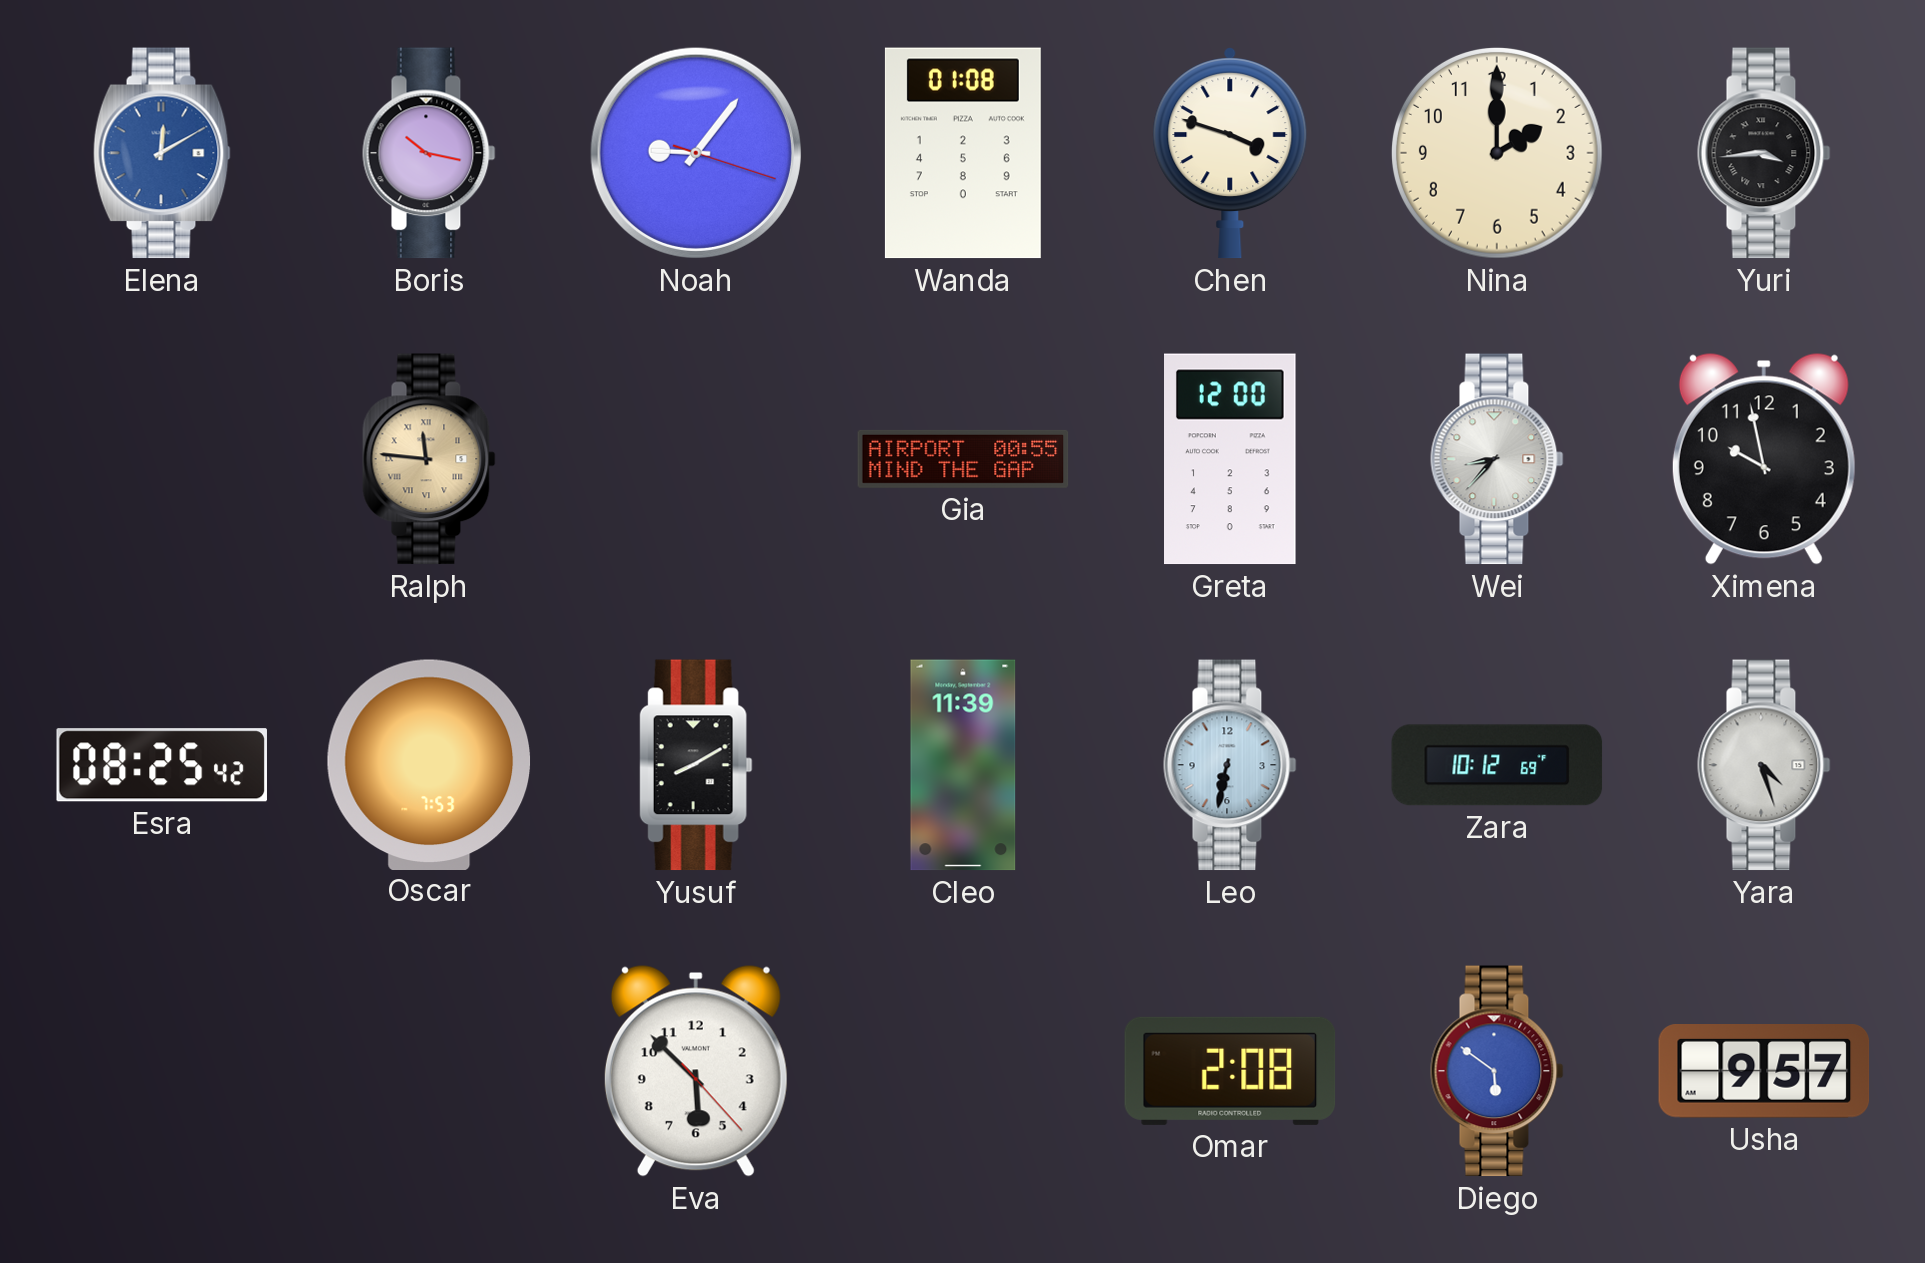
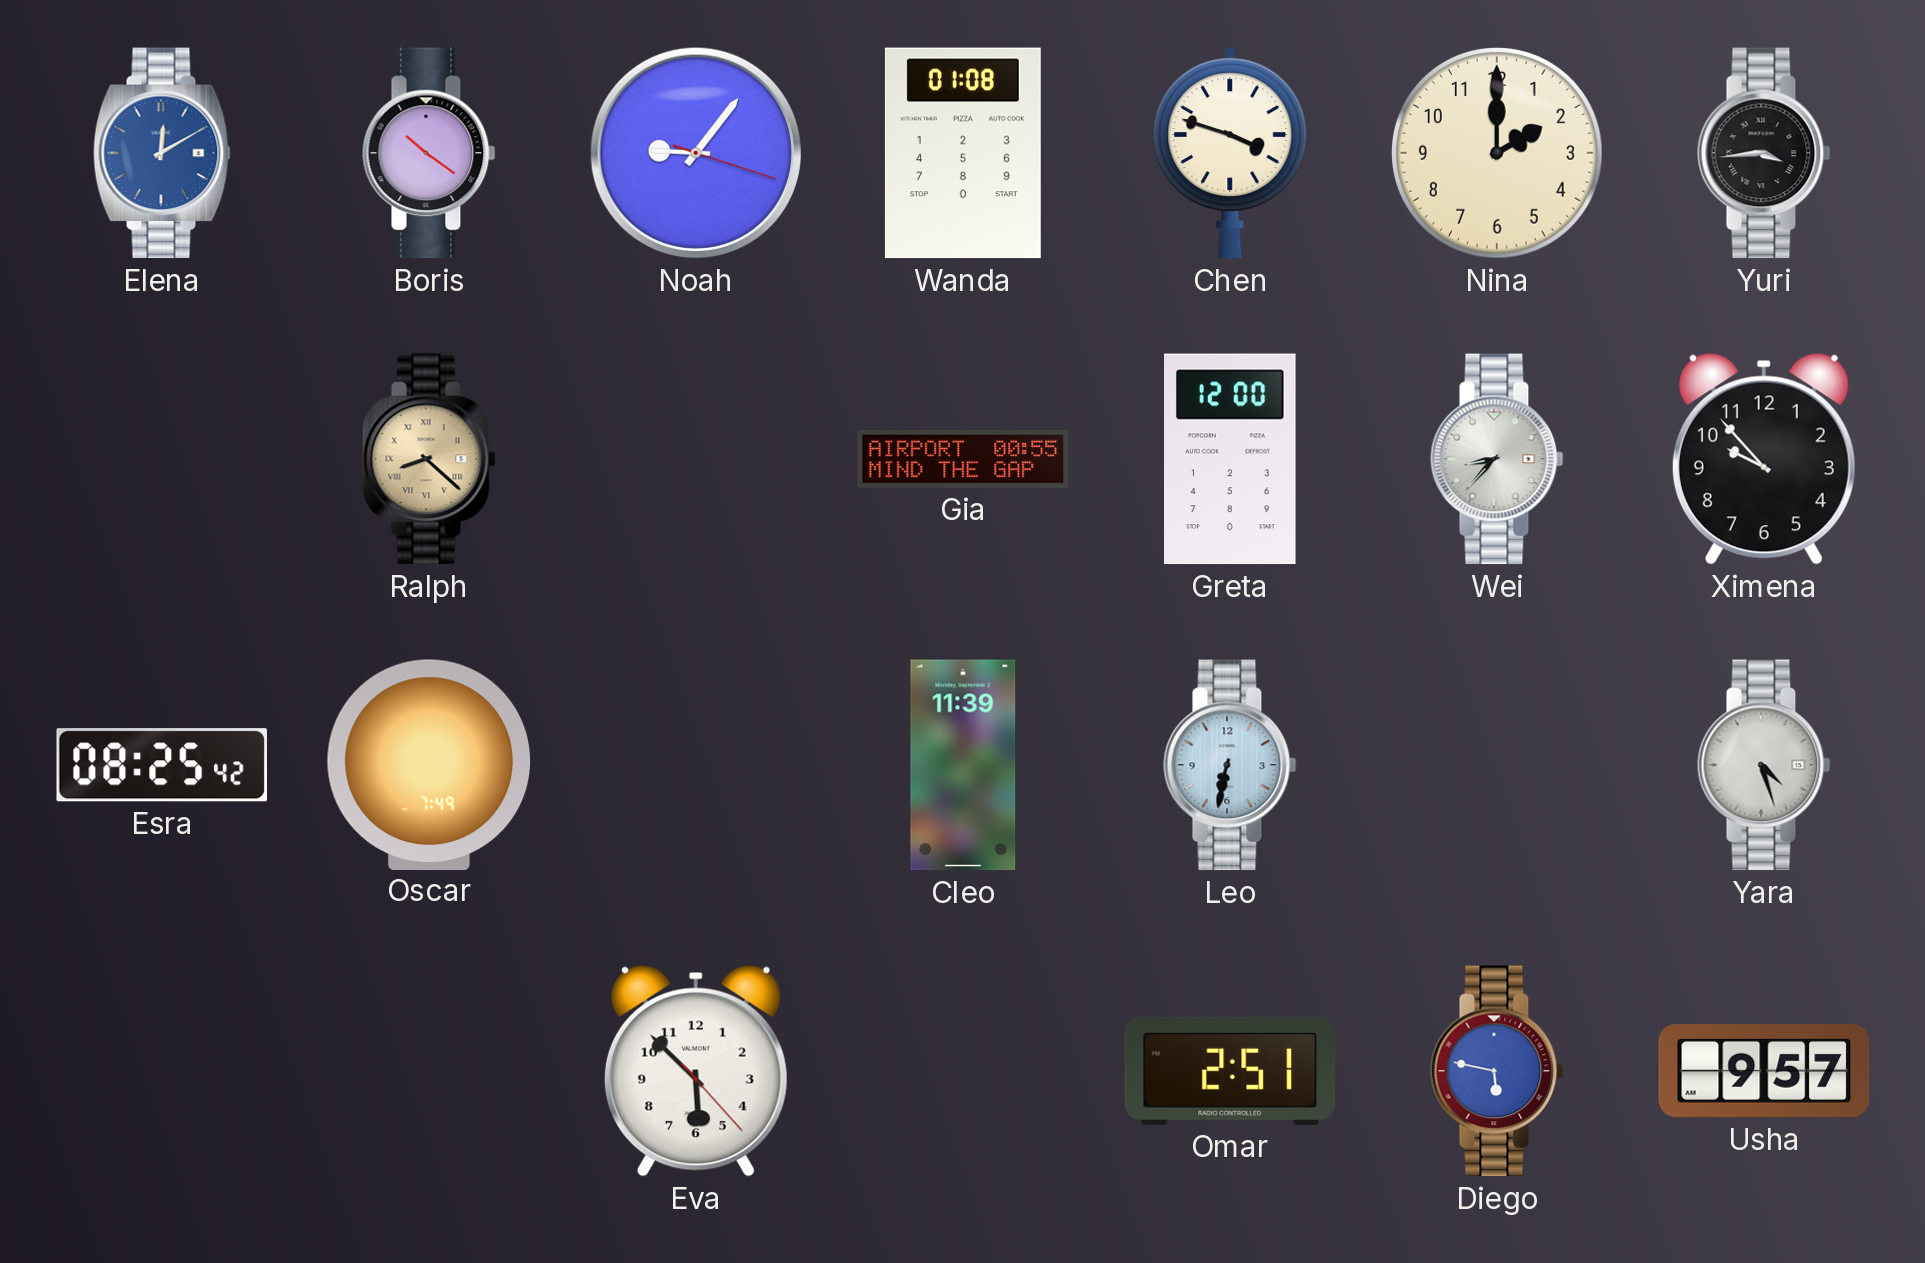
Boris: 10:17 -> 10:21 (429, 153)
Ralph: 11:46 -> 8:22 (429, 459)
Ximena: 9:58 -> 9:53 (1764, 459)
Oscar: 7:53 -> 7:49 (429, 764)
Yusuf: 8:10 -> none (696, 765)
Zara: 10:12 -> none (1497, 765)
Omar: 2:08 -> 2:51 (1230, 1071)
Diego: 5:51 -> 5:47 (1497, 1071)
